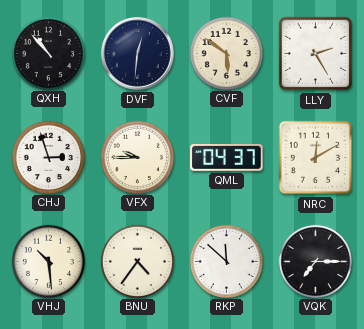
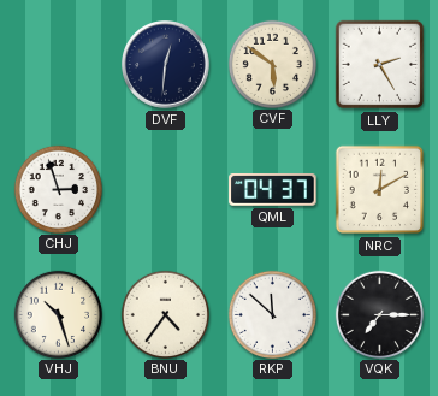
QXH: 10:53 -> none (48, 53)
VFX: 9:45 -> none (137, 157)
VHJ: 10:29 -> 10:27 (58, 314)
